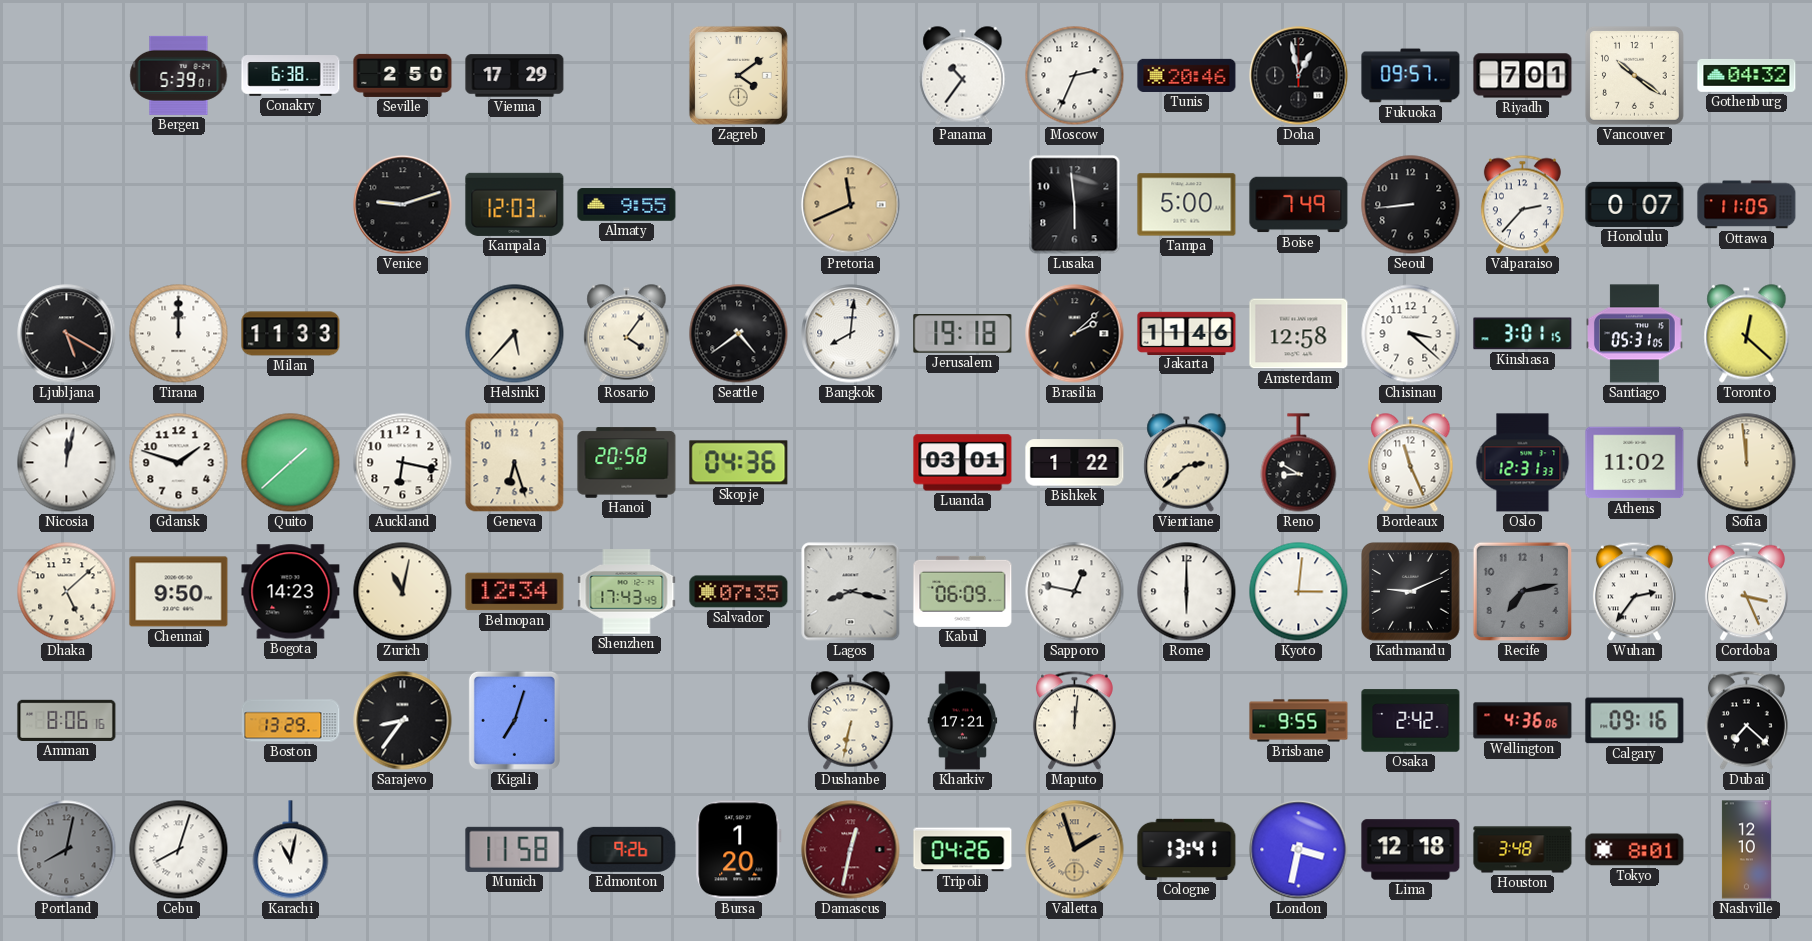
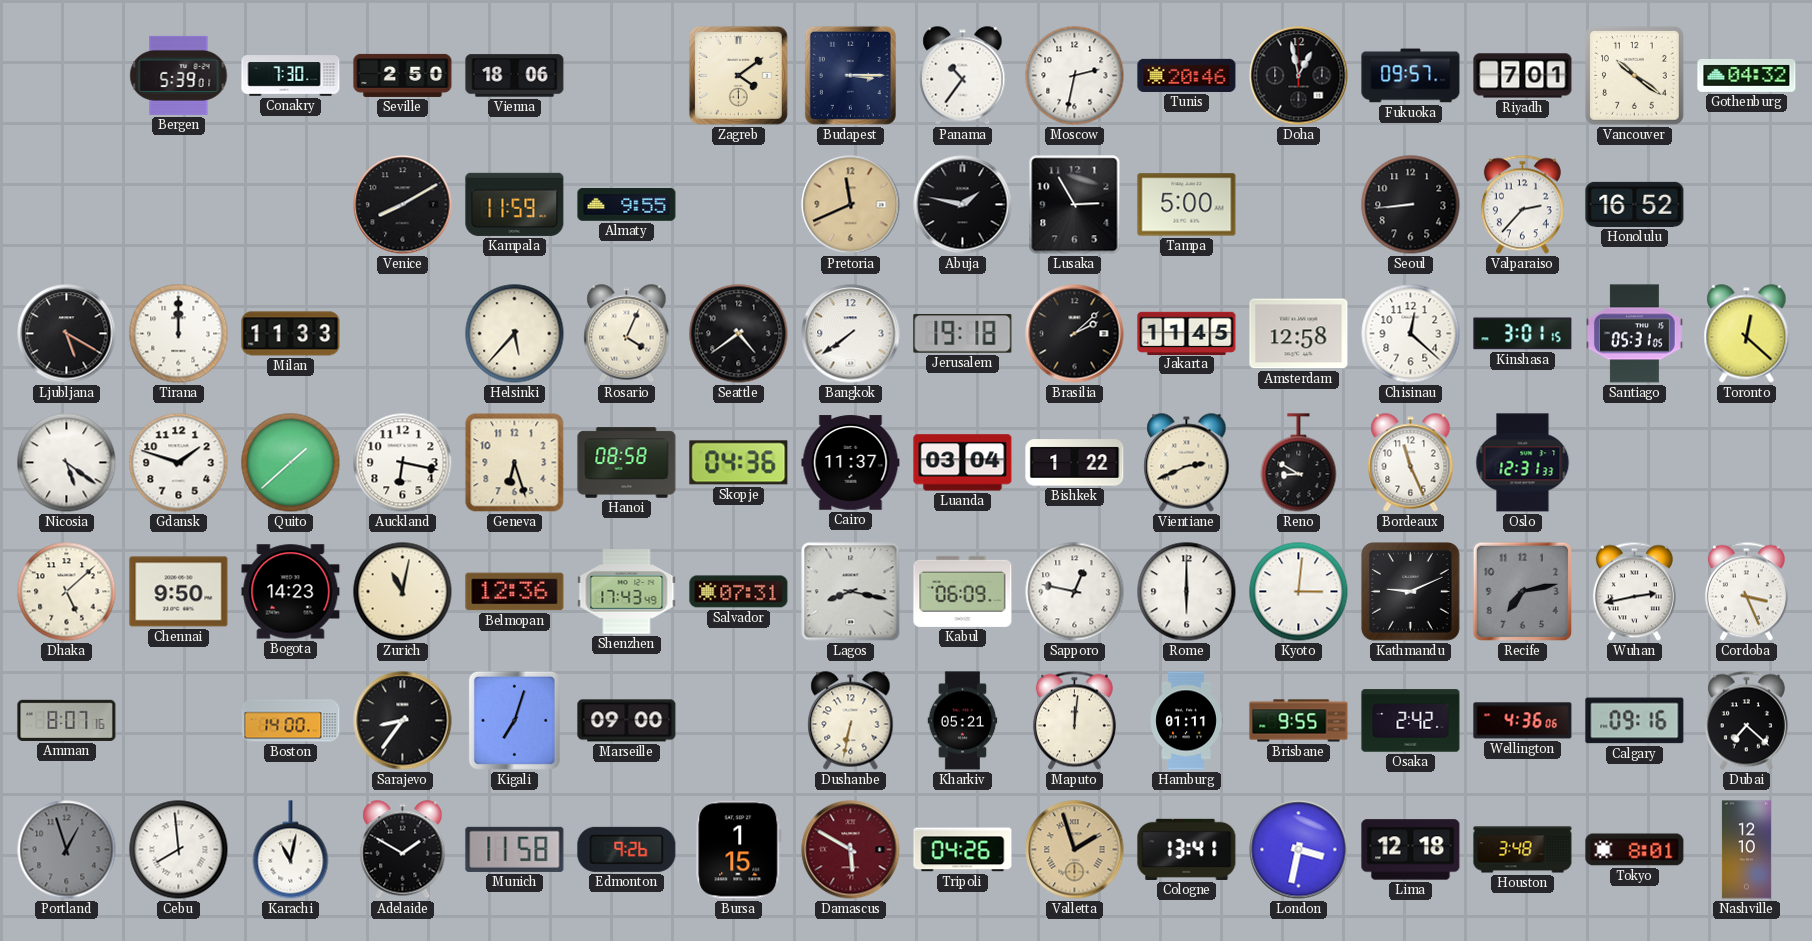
Conakry: 6:38 -> 7:30 (291, 76)
Vienna: 17:29 -> 18:06 (515, 76)
Budapest: none -> 3:15 (850, 75)
Moscow: 2:34 -> 2:32 (1075, 76)
Venice: 9:12 -> 8:10 (403, 205)
Kampala: 12:03 -> 11:59 (515, 204)
Abuja: none -> 1:47 (963, 205)
Lusaka: 5:59 -> 2:55 (1075, 205)
Boise: 7:49 -> none (1299, 205)
Honolulu: 0:07 -> 16:52 (1635, 204)
Ottawa: 11:05 -> none (1747, 205)
Rosario: 4:06 -> 4:04 (627, 334)
Bangkok: 8:01 -> 7:39 (851, 334)
Jakarta: 11:46 -> 11:45 (1187, 333)
Chisinau: 3:22 -> 12:22 (1411, 334)
Nicosia: 12:02 -> 5:21 (67, 463)
Hanoi: 20:58 -> 08:58 (627, 463)
Cairo: none -> 11:37 (851, 463)
Luanda: 03:01 -> 03:04 (963, 463)
Vientiane: 2:38 -> 2:41 (1187, 463)
Athens: 11:02 -> none (1635, 463)
Sofia: 11:59 -> none (1747, 463)
Belmopan: 12:34 -> 12:36 (515, 592)
Salvador: 07:35 -> 07:31 (739, 592)
Wuhan: 2:36 -> 2:43 (1634, 592)
Amman: 8:06 -> 8:07 (67, 720)
Boston: 13:29 -> 14:00 (291, 721)
Marseille: none -> 09:00 (627, 721)
Kharkiv: 17:21 -> 05:21 (963, 721)
Hamburg: none -> 01:11 (1186, 721)
Portland: 8:02 -> 12:57 (67, 850)
Cebu: 8:03 -> 7:59 (179, 850)
Adelaide: none -> 1:50 (403, 850)
Bursa: 1:20 -> 1:15 (739, 850)
Damascus: 12:32 -> 5:50 (851, 850)
